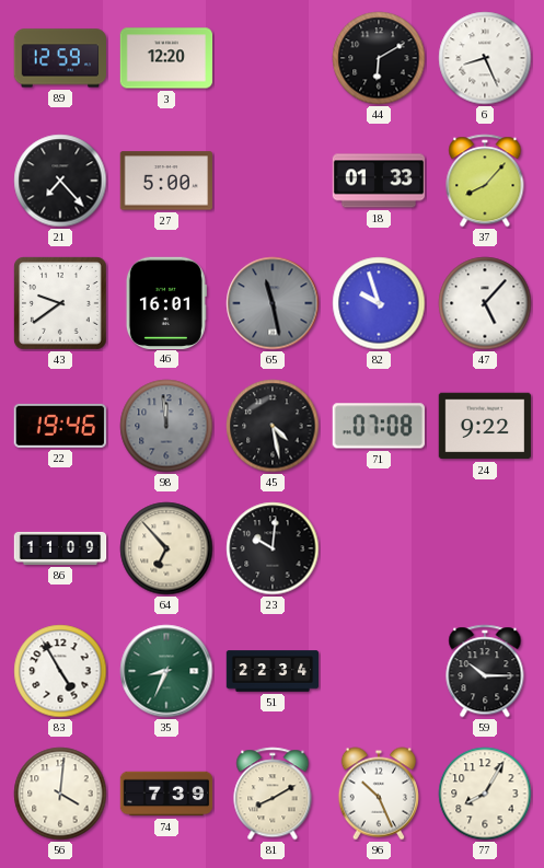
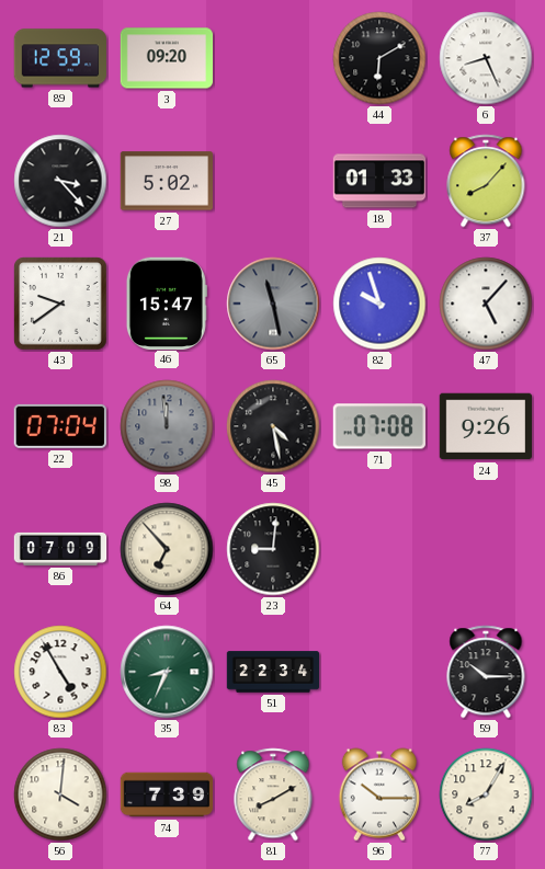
3: 12:20 -> 09:20 (167, 58)
21: 7:23 -> 3:23 (60, 181)
27: 5:00 -> 5:02 (166, 181)
46: 16:01 -> 15:47 (167, 302)
22: 19:46 -> 07:04 (59, 426)
24: 9:22 -> 9:26 (486, 426)
86: 11:09 -> 07:09 (60, 549)
23: 10:01 -> 9:01 (273, 549)
96: 10:26 -> 10:15 (378, 794)
